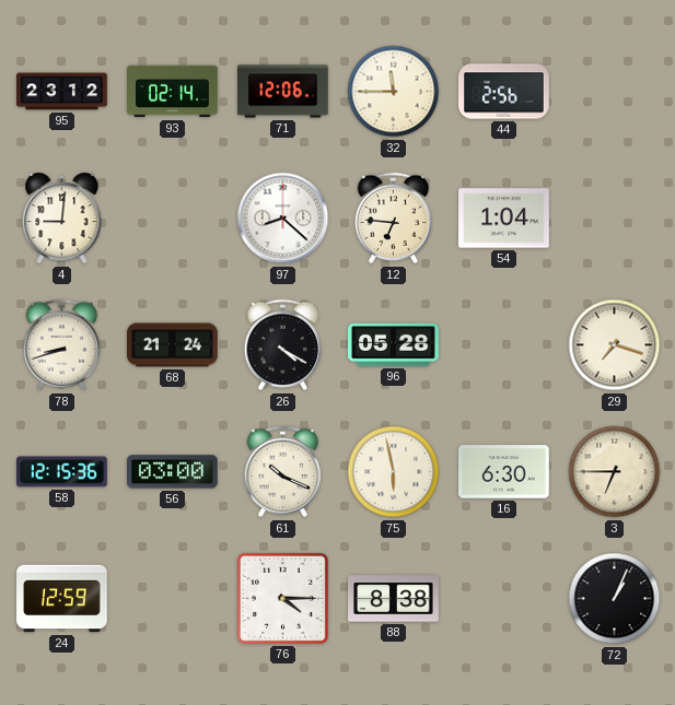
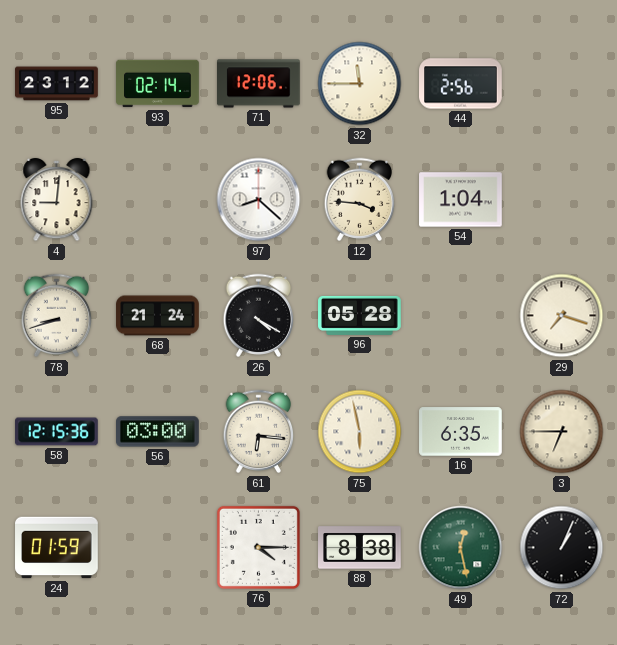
12: 6:46 -> 3:46 (360, 200)
61: 10:19 -> 6:16 (259, 432)
16: 6:30 -> 6:35 (461, 432)
24: 12:59 -> 01:59 (57, 548)
49: none -> 12:28 (461, 548)
